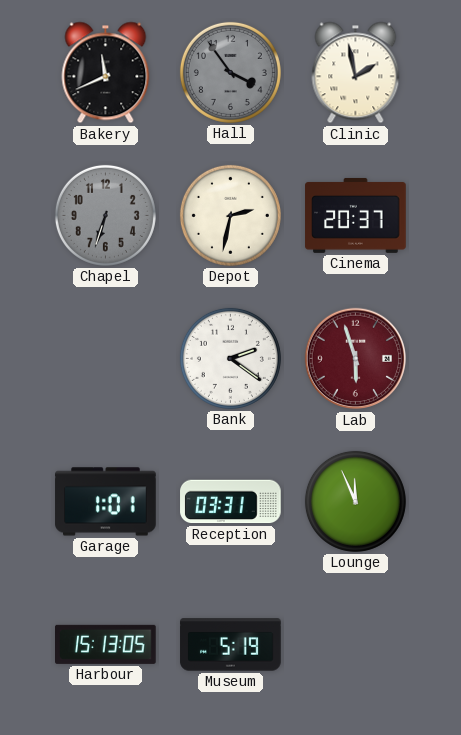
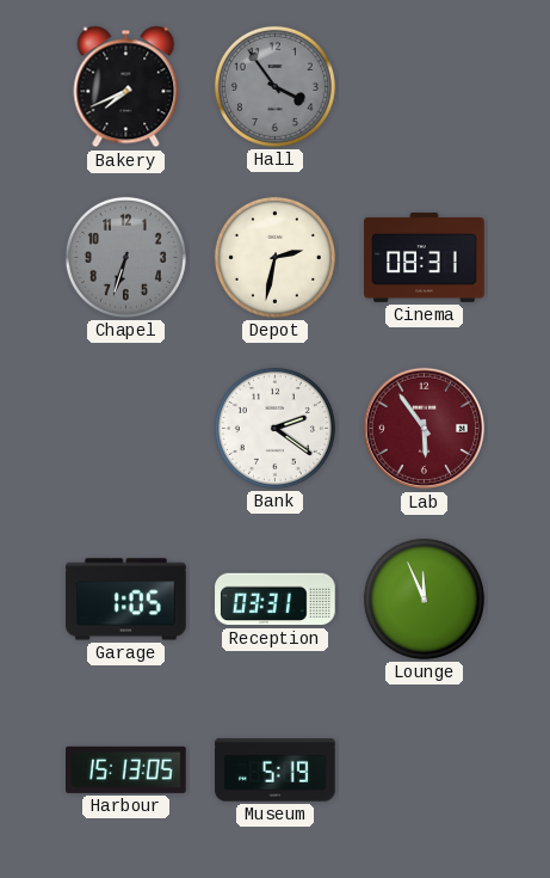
Bakery: 11:41 -> 7:41 (126, 87)
Clinic: 1:58 -> none (356, 73)
Cinema: 20:37 -> 08:31 (425, 257)
Lab: 5:57 -> 5:54 (425, 429)
Garage: 1:01 -> 1:05 (126, 600)
